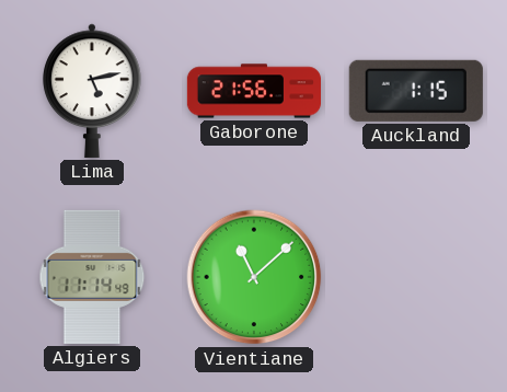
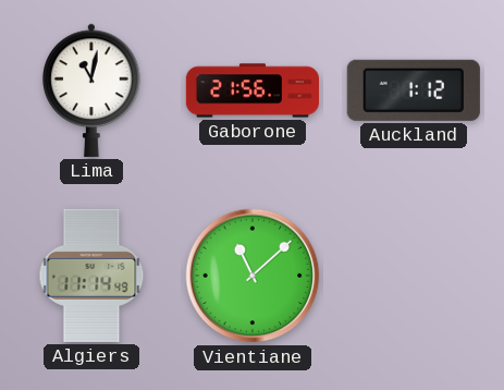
Lima: 5:13 -> 11:02 (91, 90)
Auckland: 1:15 -> 1:12 (414, 90)
